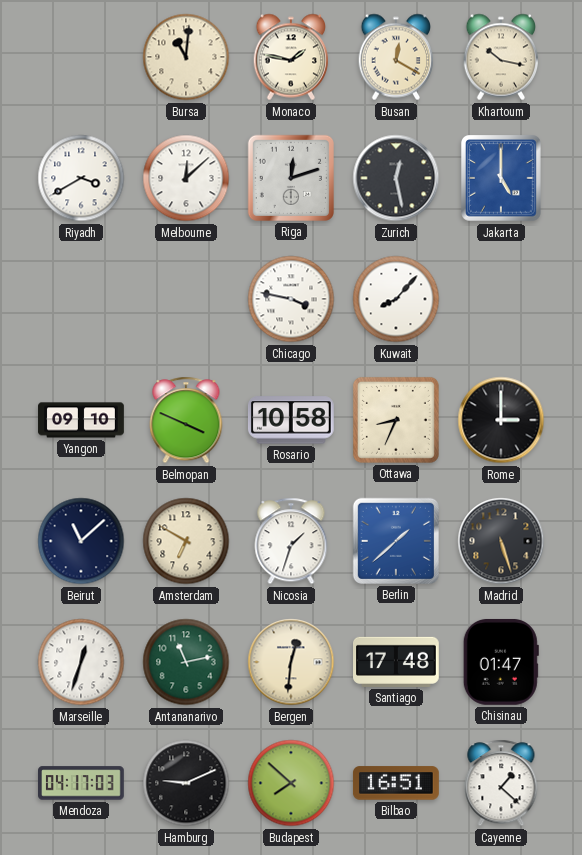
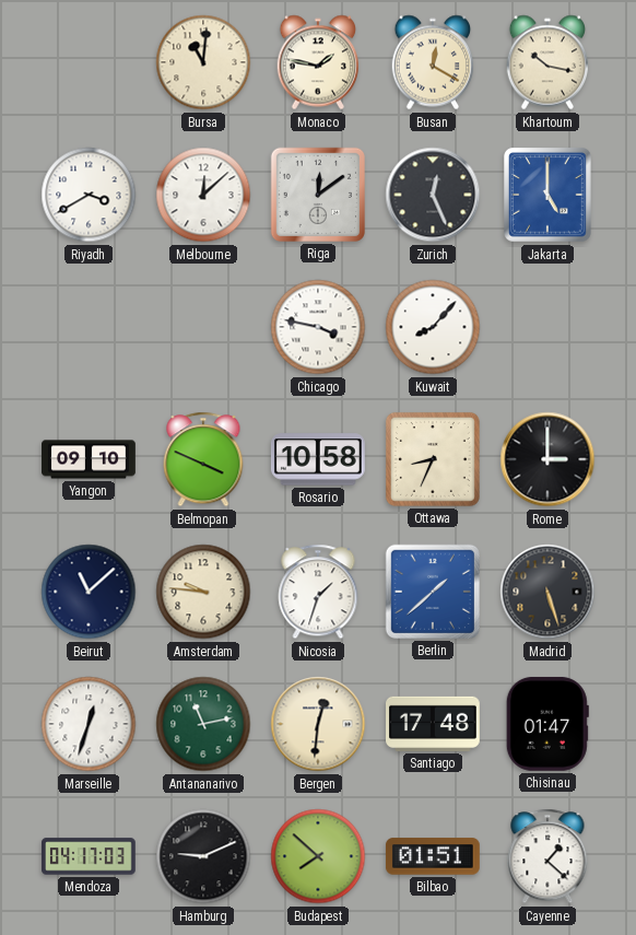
Riga: 12:12 -> 12:09 (318, 195)
Zurich: 12:28 -> 12:26 (433, 195)
Amsterdam: 6:50 -> 9:46 (203, 592)
Bilbao: 16:51 -> 01:51 (433, 856)
